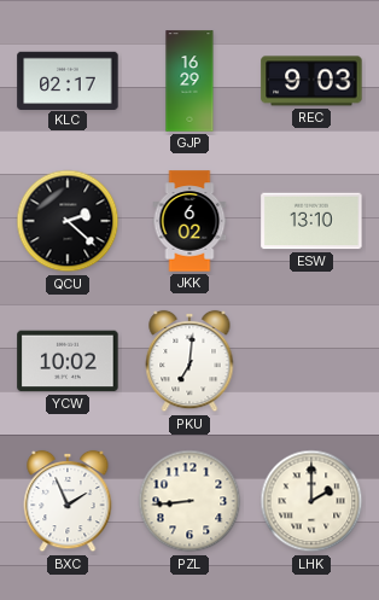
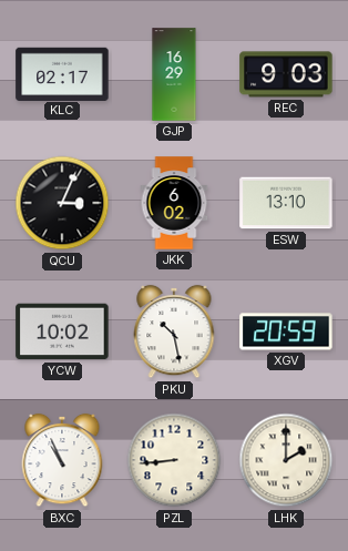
QCU: 2:22 -> 3:04 (62, 203)
PKU: 7:01 -> 10:28 (174, 331)
XGV: none -> 20:59 (286, 331)
BXC: 1:56 -> 10:56 (62, 460)
